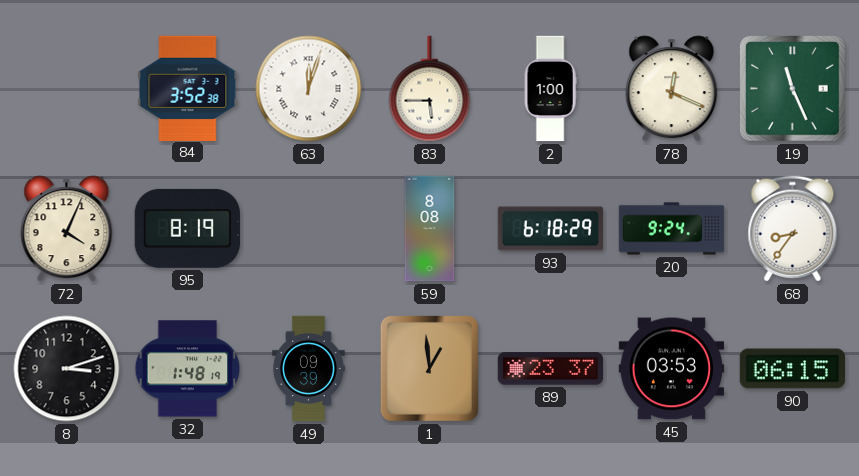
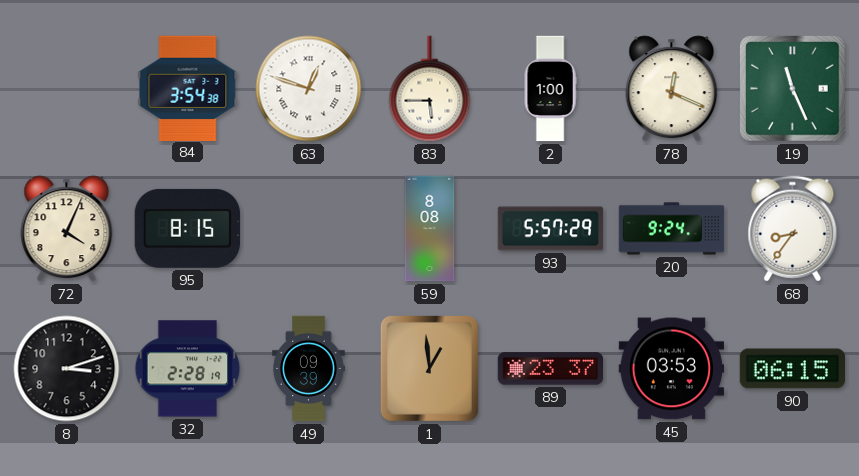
84: 3:52 -> 3:54 (188, 88)
63: 12:03 -> 12:48 (309, 89)
95: 8:19 -> 8:15 (187, 228)
93: 6:18 -> 5:57 (551, 229)
32: 1:48 -> 2:28 (188, 369)
